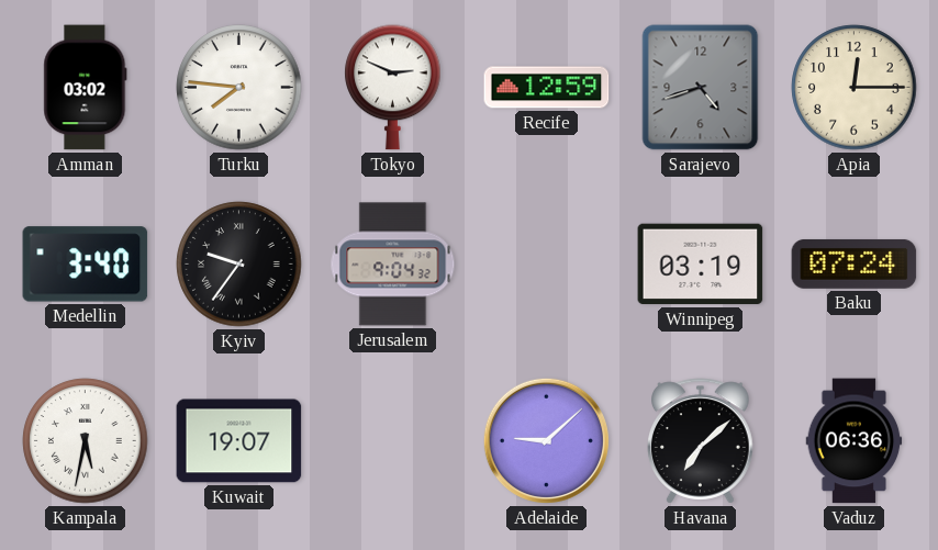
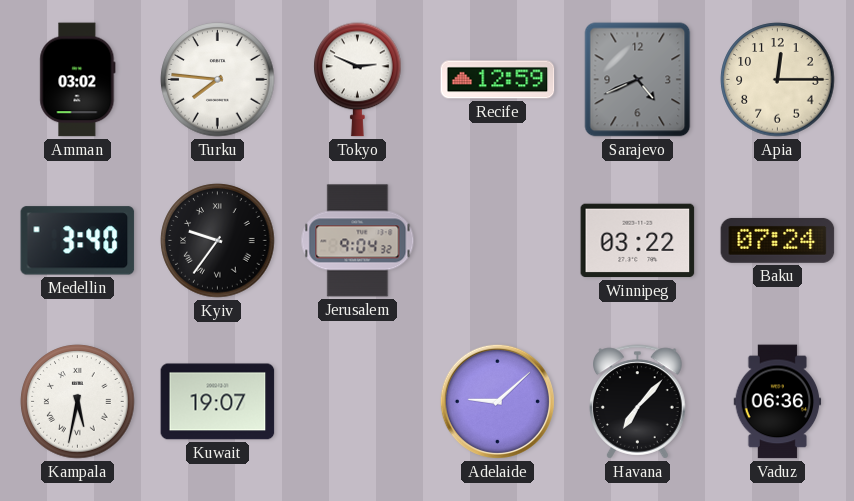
Sarajevo: 4:42 -> 4:41 (638, 80)
Winnipeg: 03:19 -> 03:22 (638, 241)
Havana: 7:08 -> 7:07 (638, 402)
